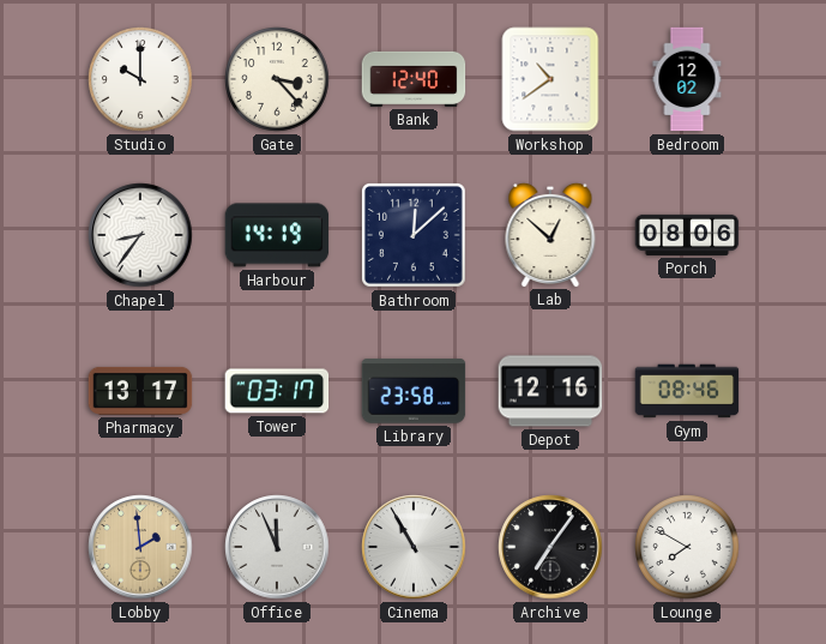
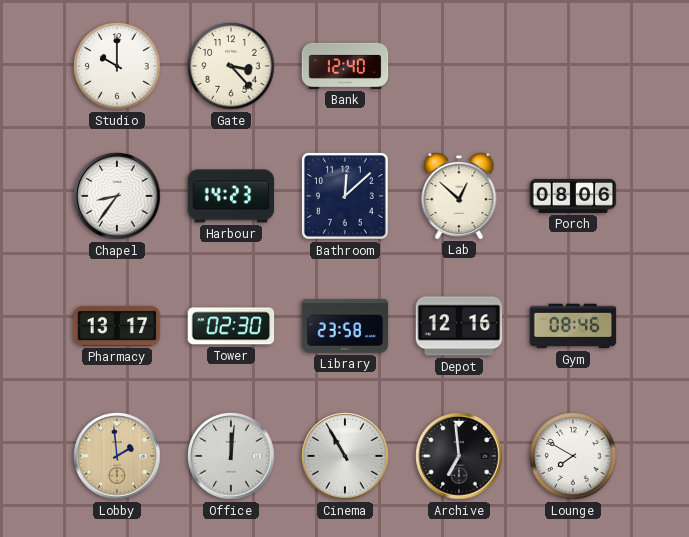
Workshop: 10:39 -> none (550, 79)
Bedroom: 12:02 -> none (687, 79)
Harbour: 14:19 -> 14:23 (231, 196)
Tower: 03:17 -> 02:30 (231, 326)
Office: 11:56 -> 12:01 (231, 456)
Archive: 7:06 -> 6:59 (459, 456)
